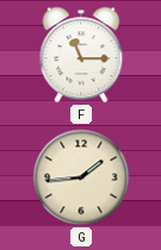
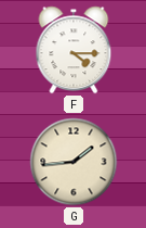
F: 11:15 -> 4:15 (74, 50)
